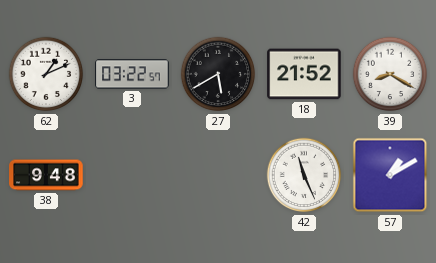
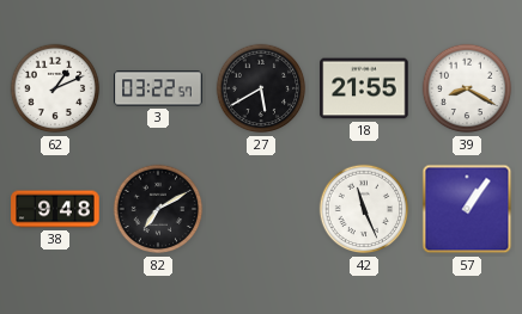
18: 21:52 -> 21:55 (364, 88)
82: none -> 7:10 (158, 209)
57: 1:10 -> 1:06 (467, 209)
